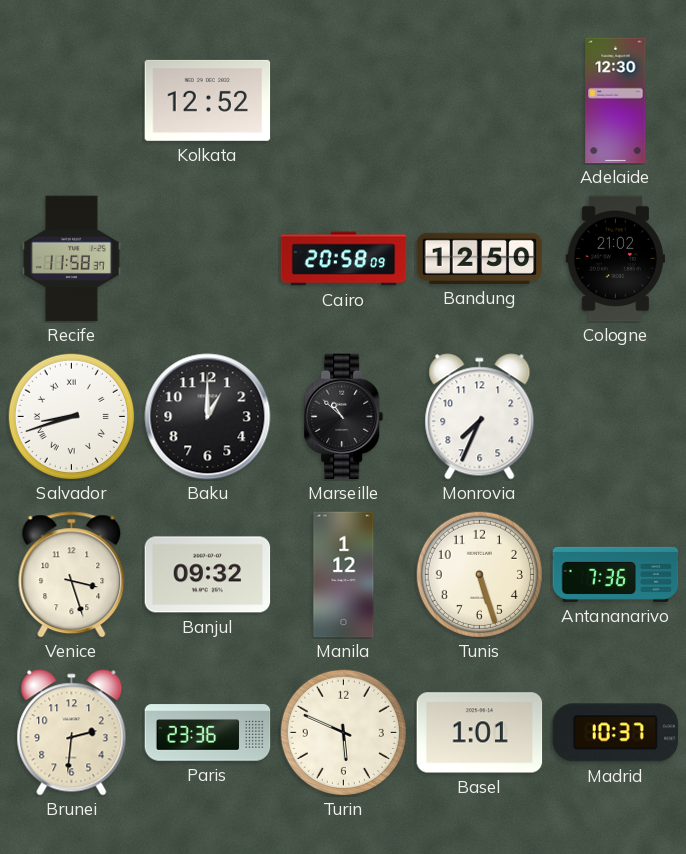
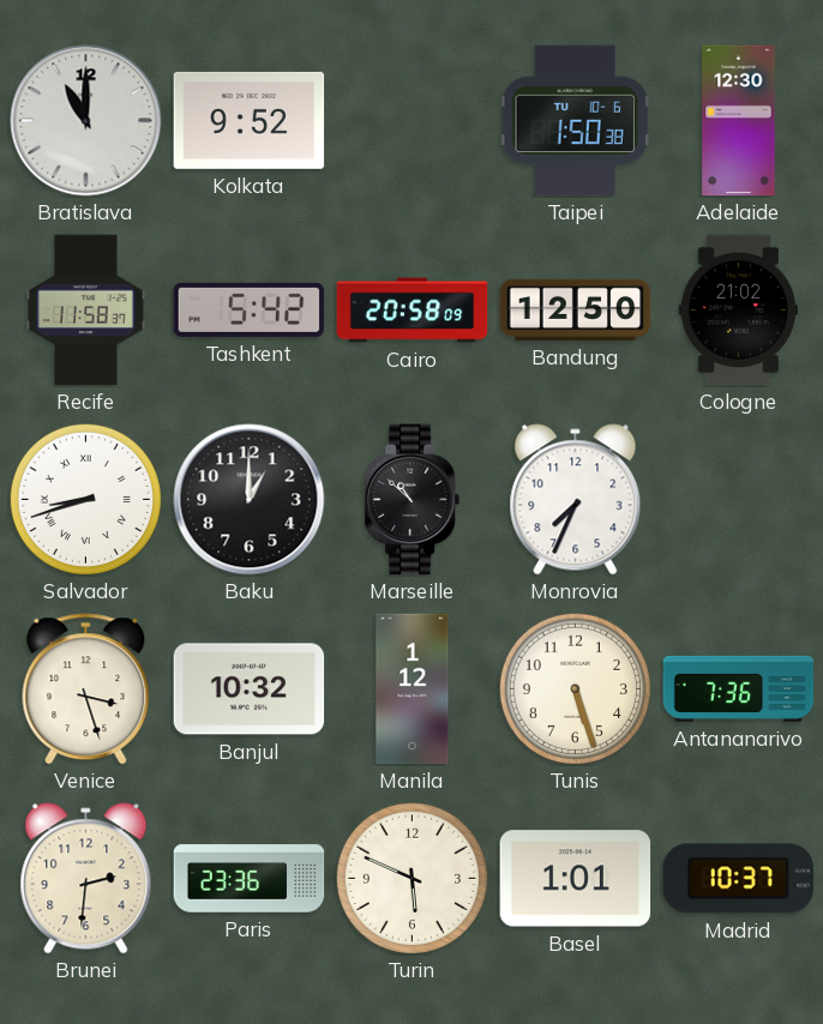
Bratislava: none -> 11:00 (86, 121)
Kolkata: 12:52 -> 9:52 (250, 120)
Taipei: none -> 1:50 (575, 121)
Tashkent: none -> 5:42 (250, 309)
Banjul: 09:32 -> 10:32 (250, 689)
